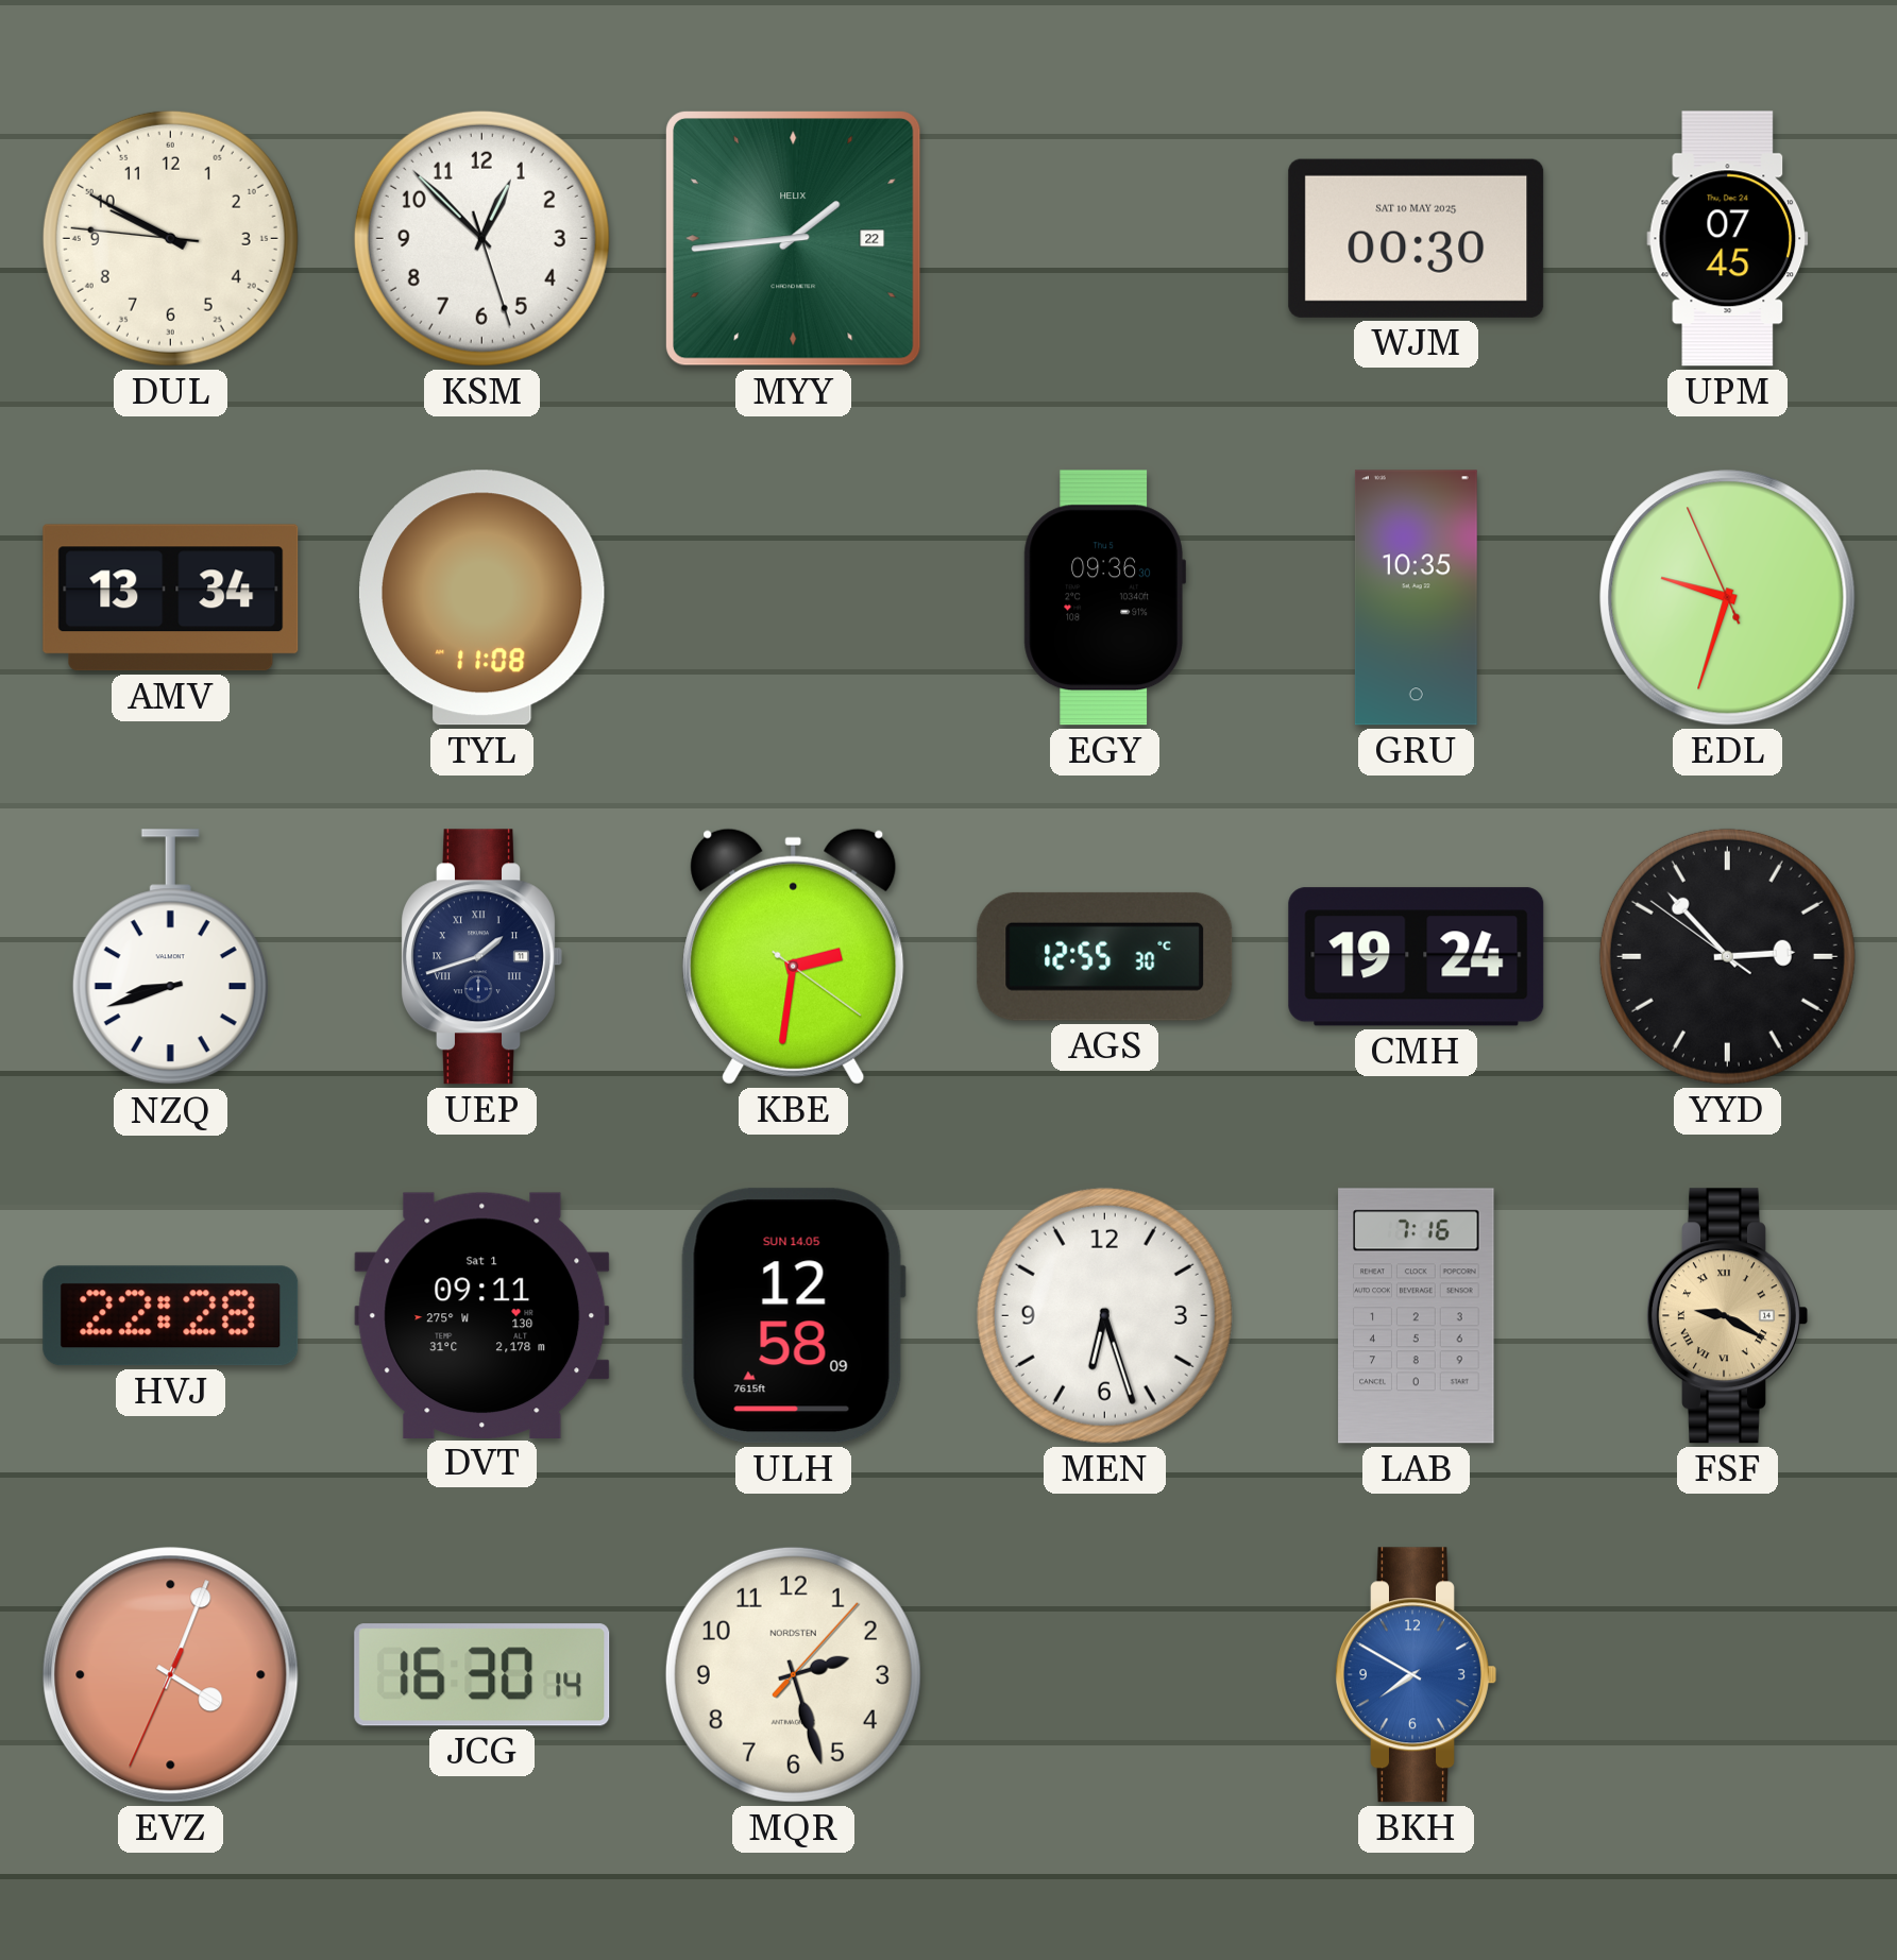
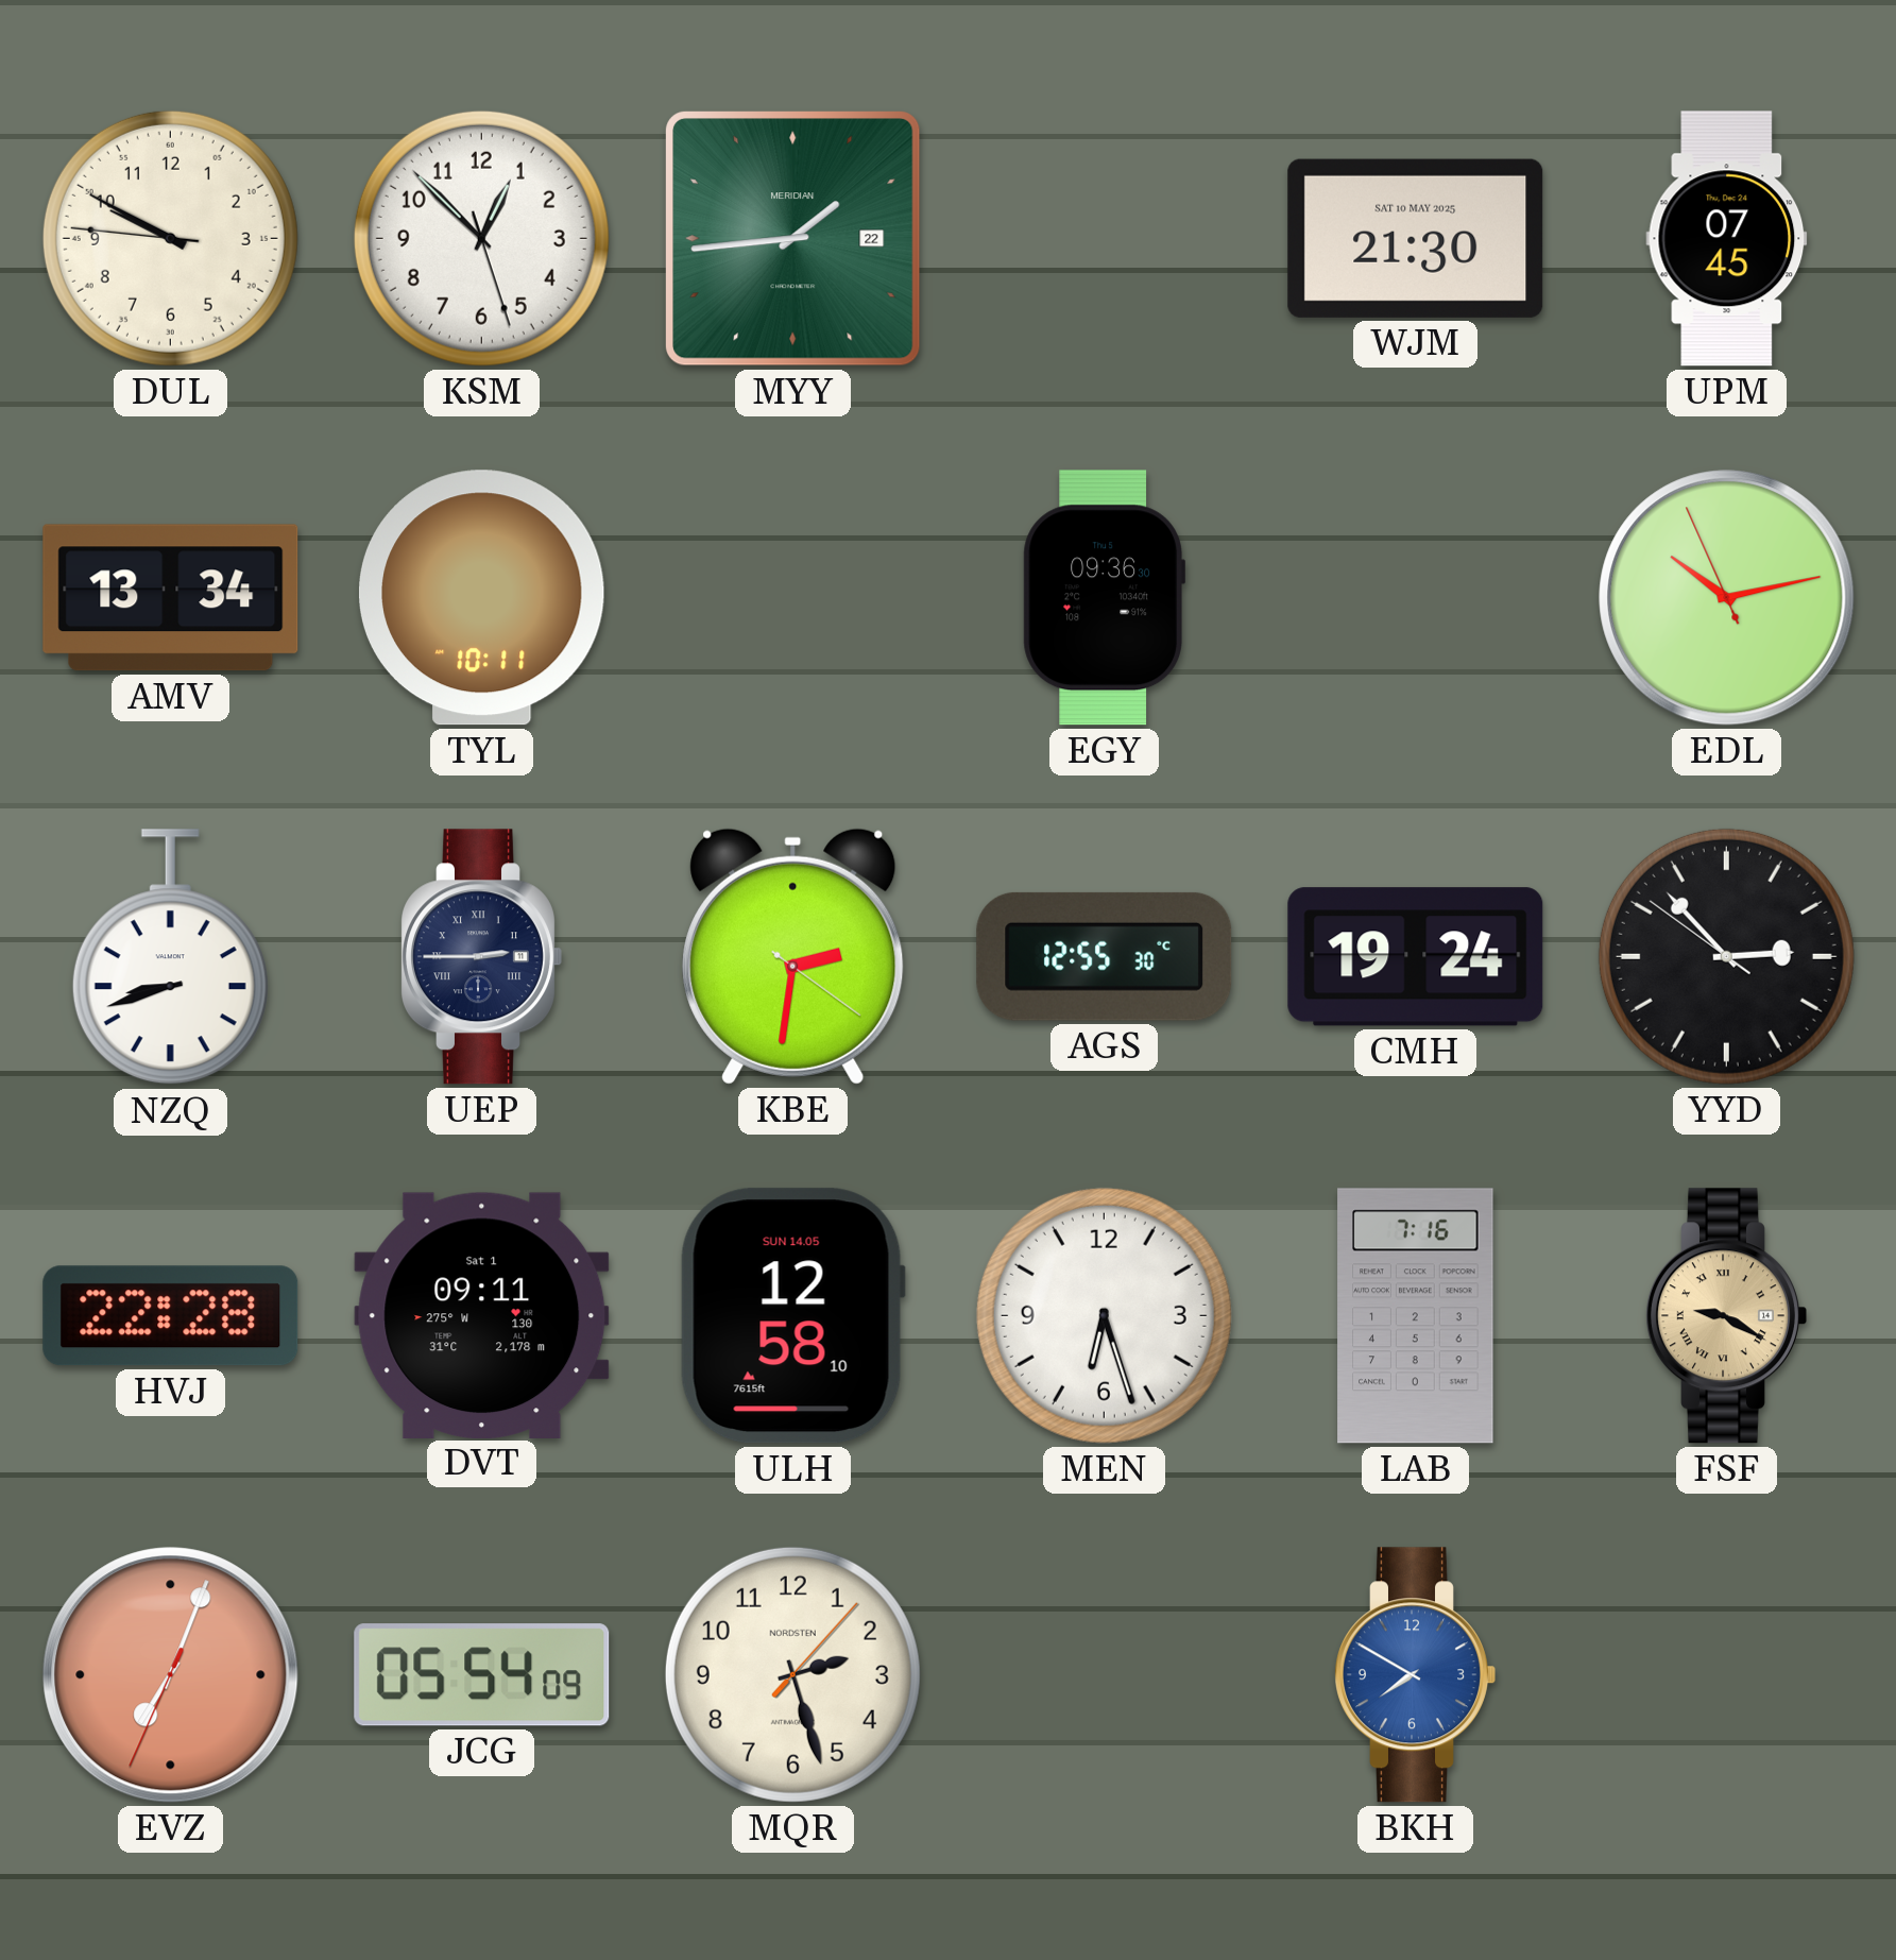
MYY brand: HELIX -> MERIDIAN (793, 239)
WJM: 00:30 -> 21:30 (1416, 238)
TYL: 11:08 -> 10:11 (481, 598)
GRU: 10:35 -> none (1416, 598)
EDL: 9:32 -> 10:12 (1727, 598)
UEP: 1:42 -> 2:45 (482, 957)
ULH: 12:58:09 -> 12:58:10 (792, 1316)
EVZ: 4:03 -> 7:03 (171, 1675)
JCG: 16:30 -> 05:54 (482, 1675)
